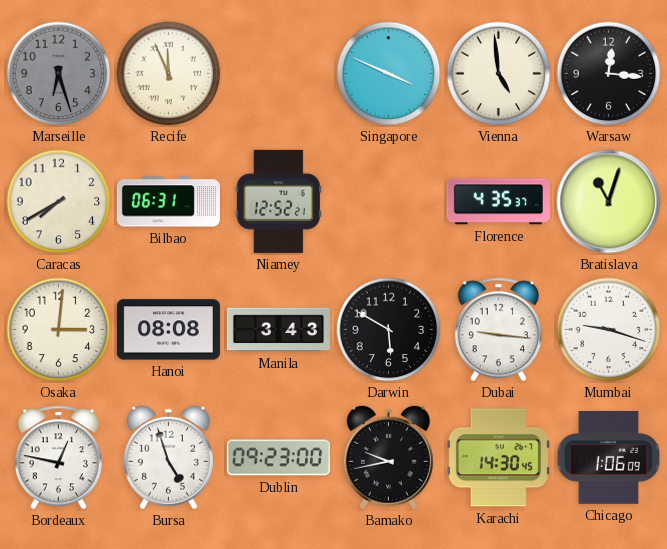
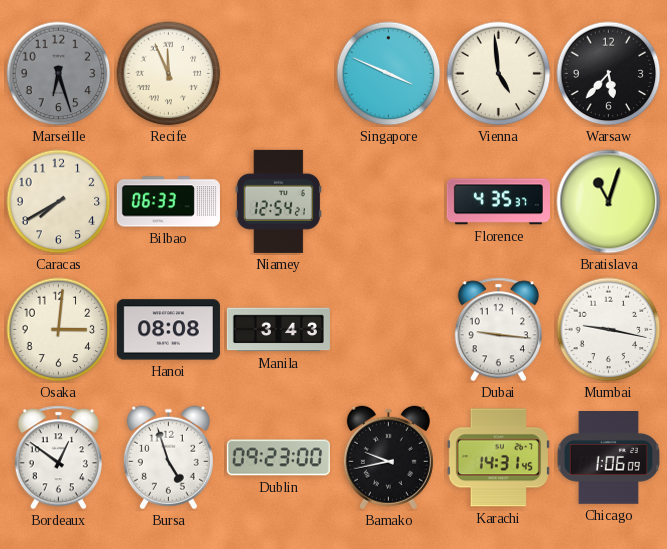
Warsaw: 12:16 -> 5:37 (609, 74)
Bilbao: 06:31 -> 06:33 (168, 202)
Niamey: 12:52 -> 12:54 (278, 201)
Darwin: 5:50 -> none (389, 330)
Mumbai: 9:18 -> 9:17 (609, 330)
Bordeaux: 12:47 -> 12:51 (58, 458)
Karachi: 14:30 -> 14:31 (498, 458)
